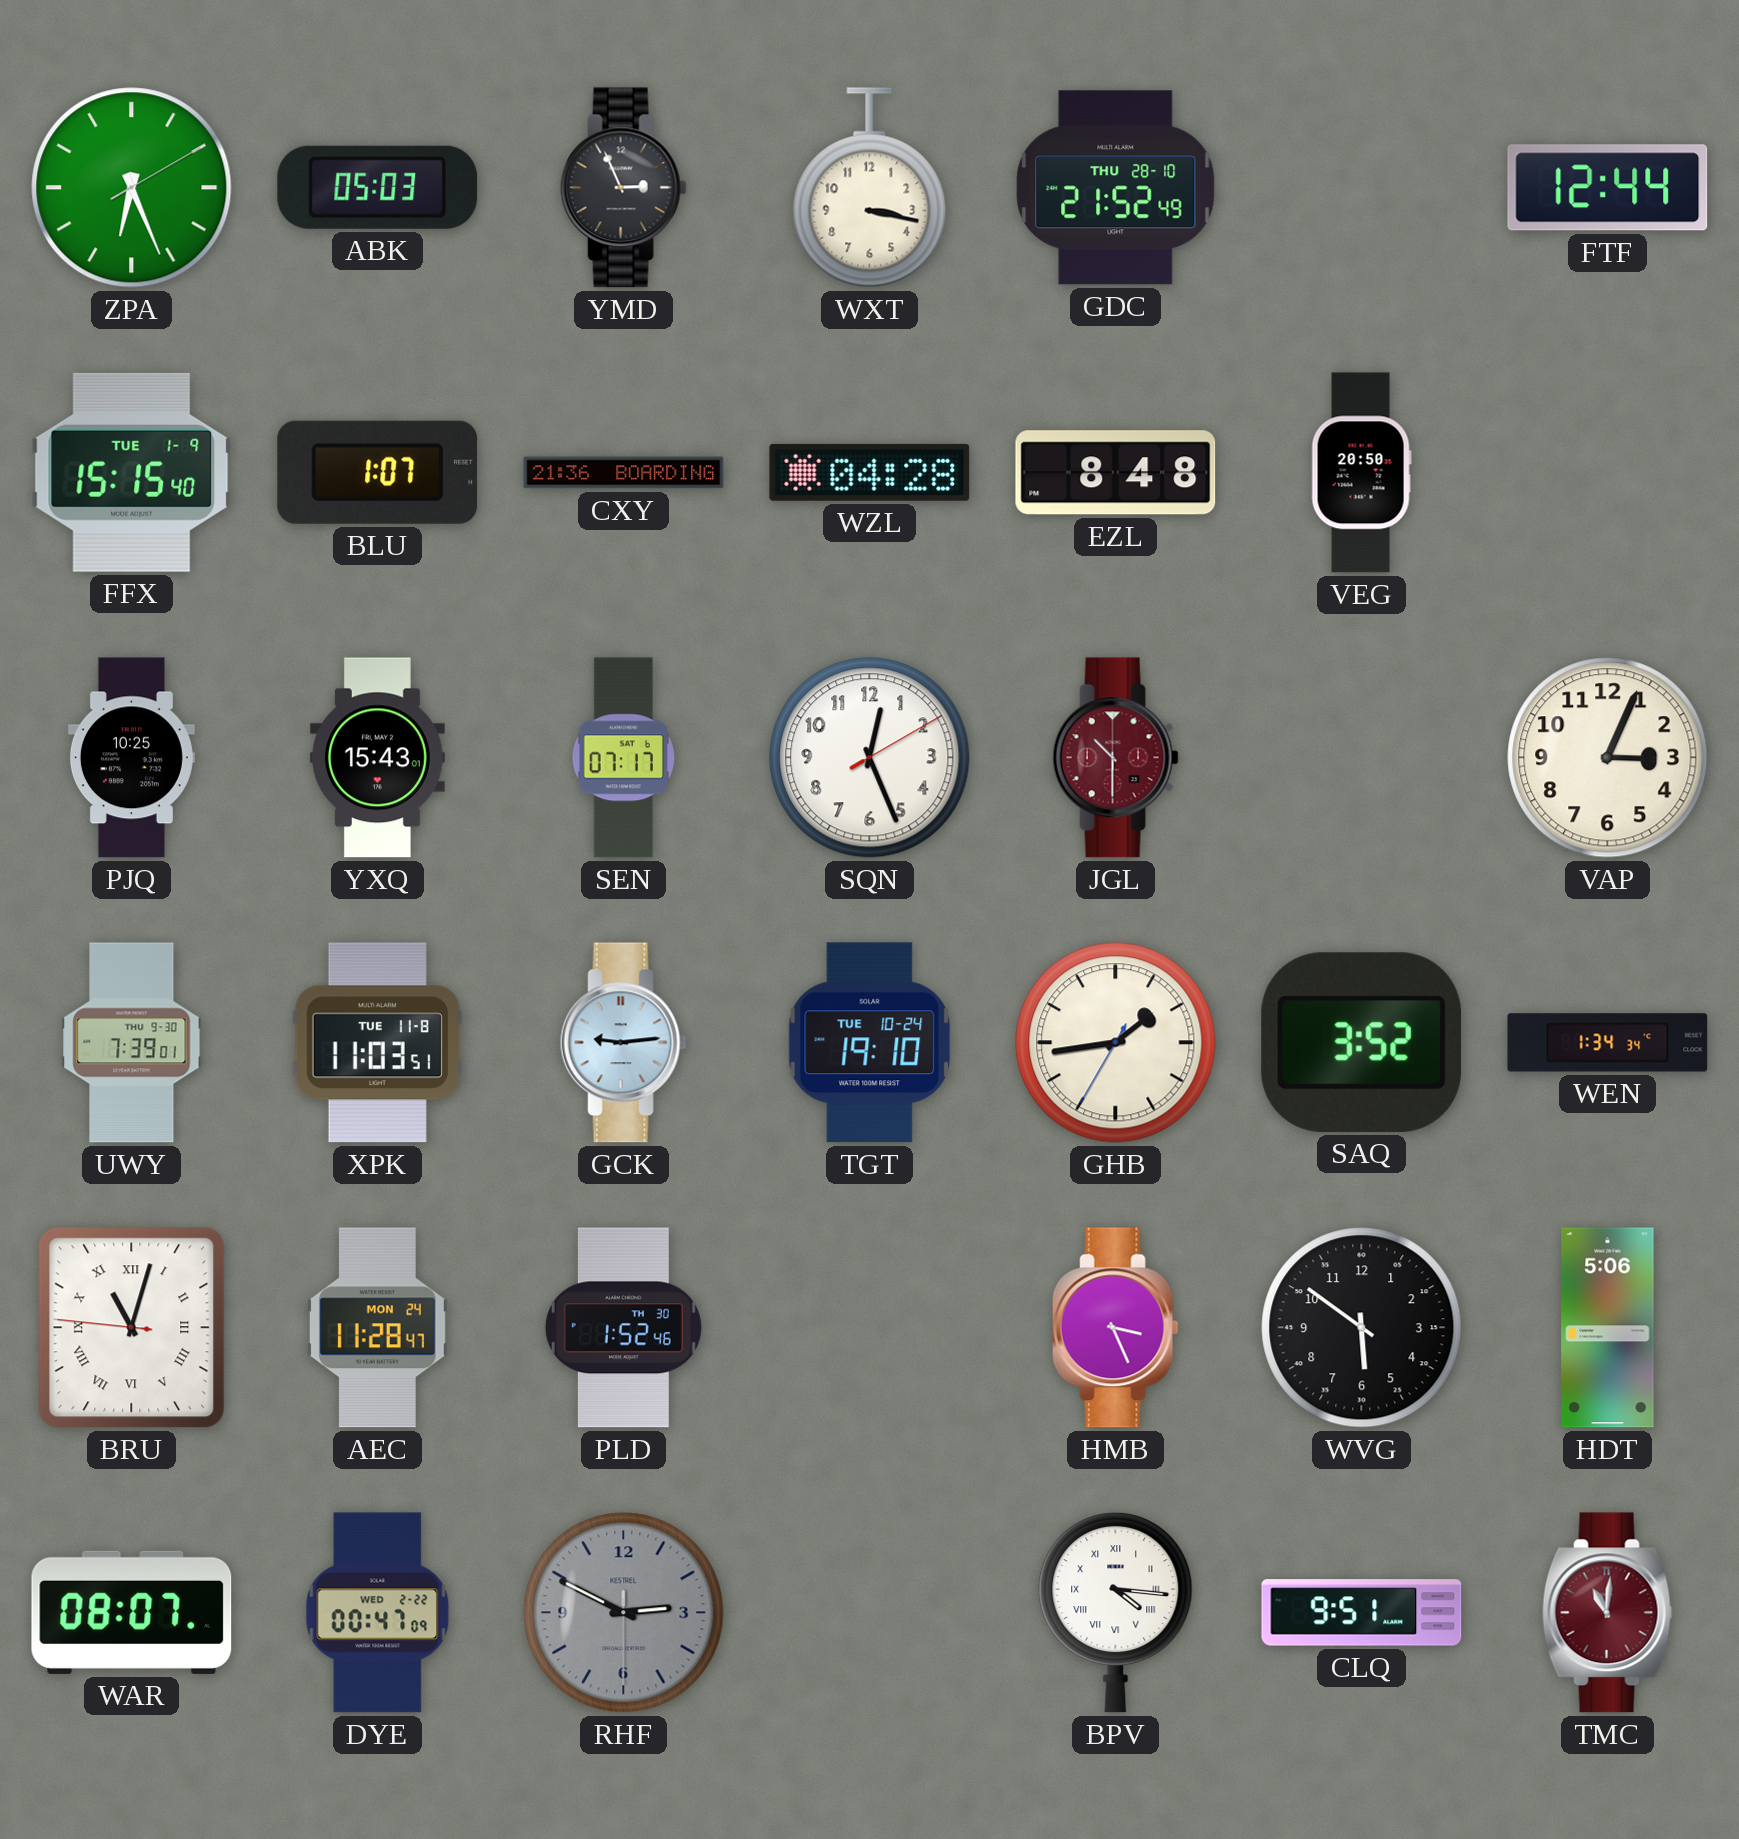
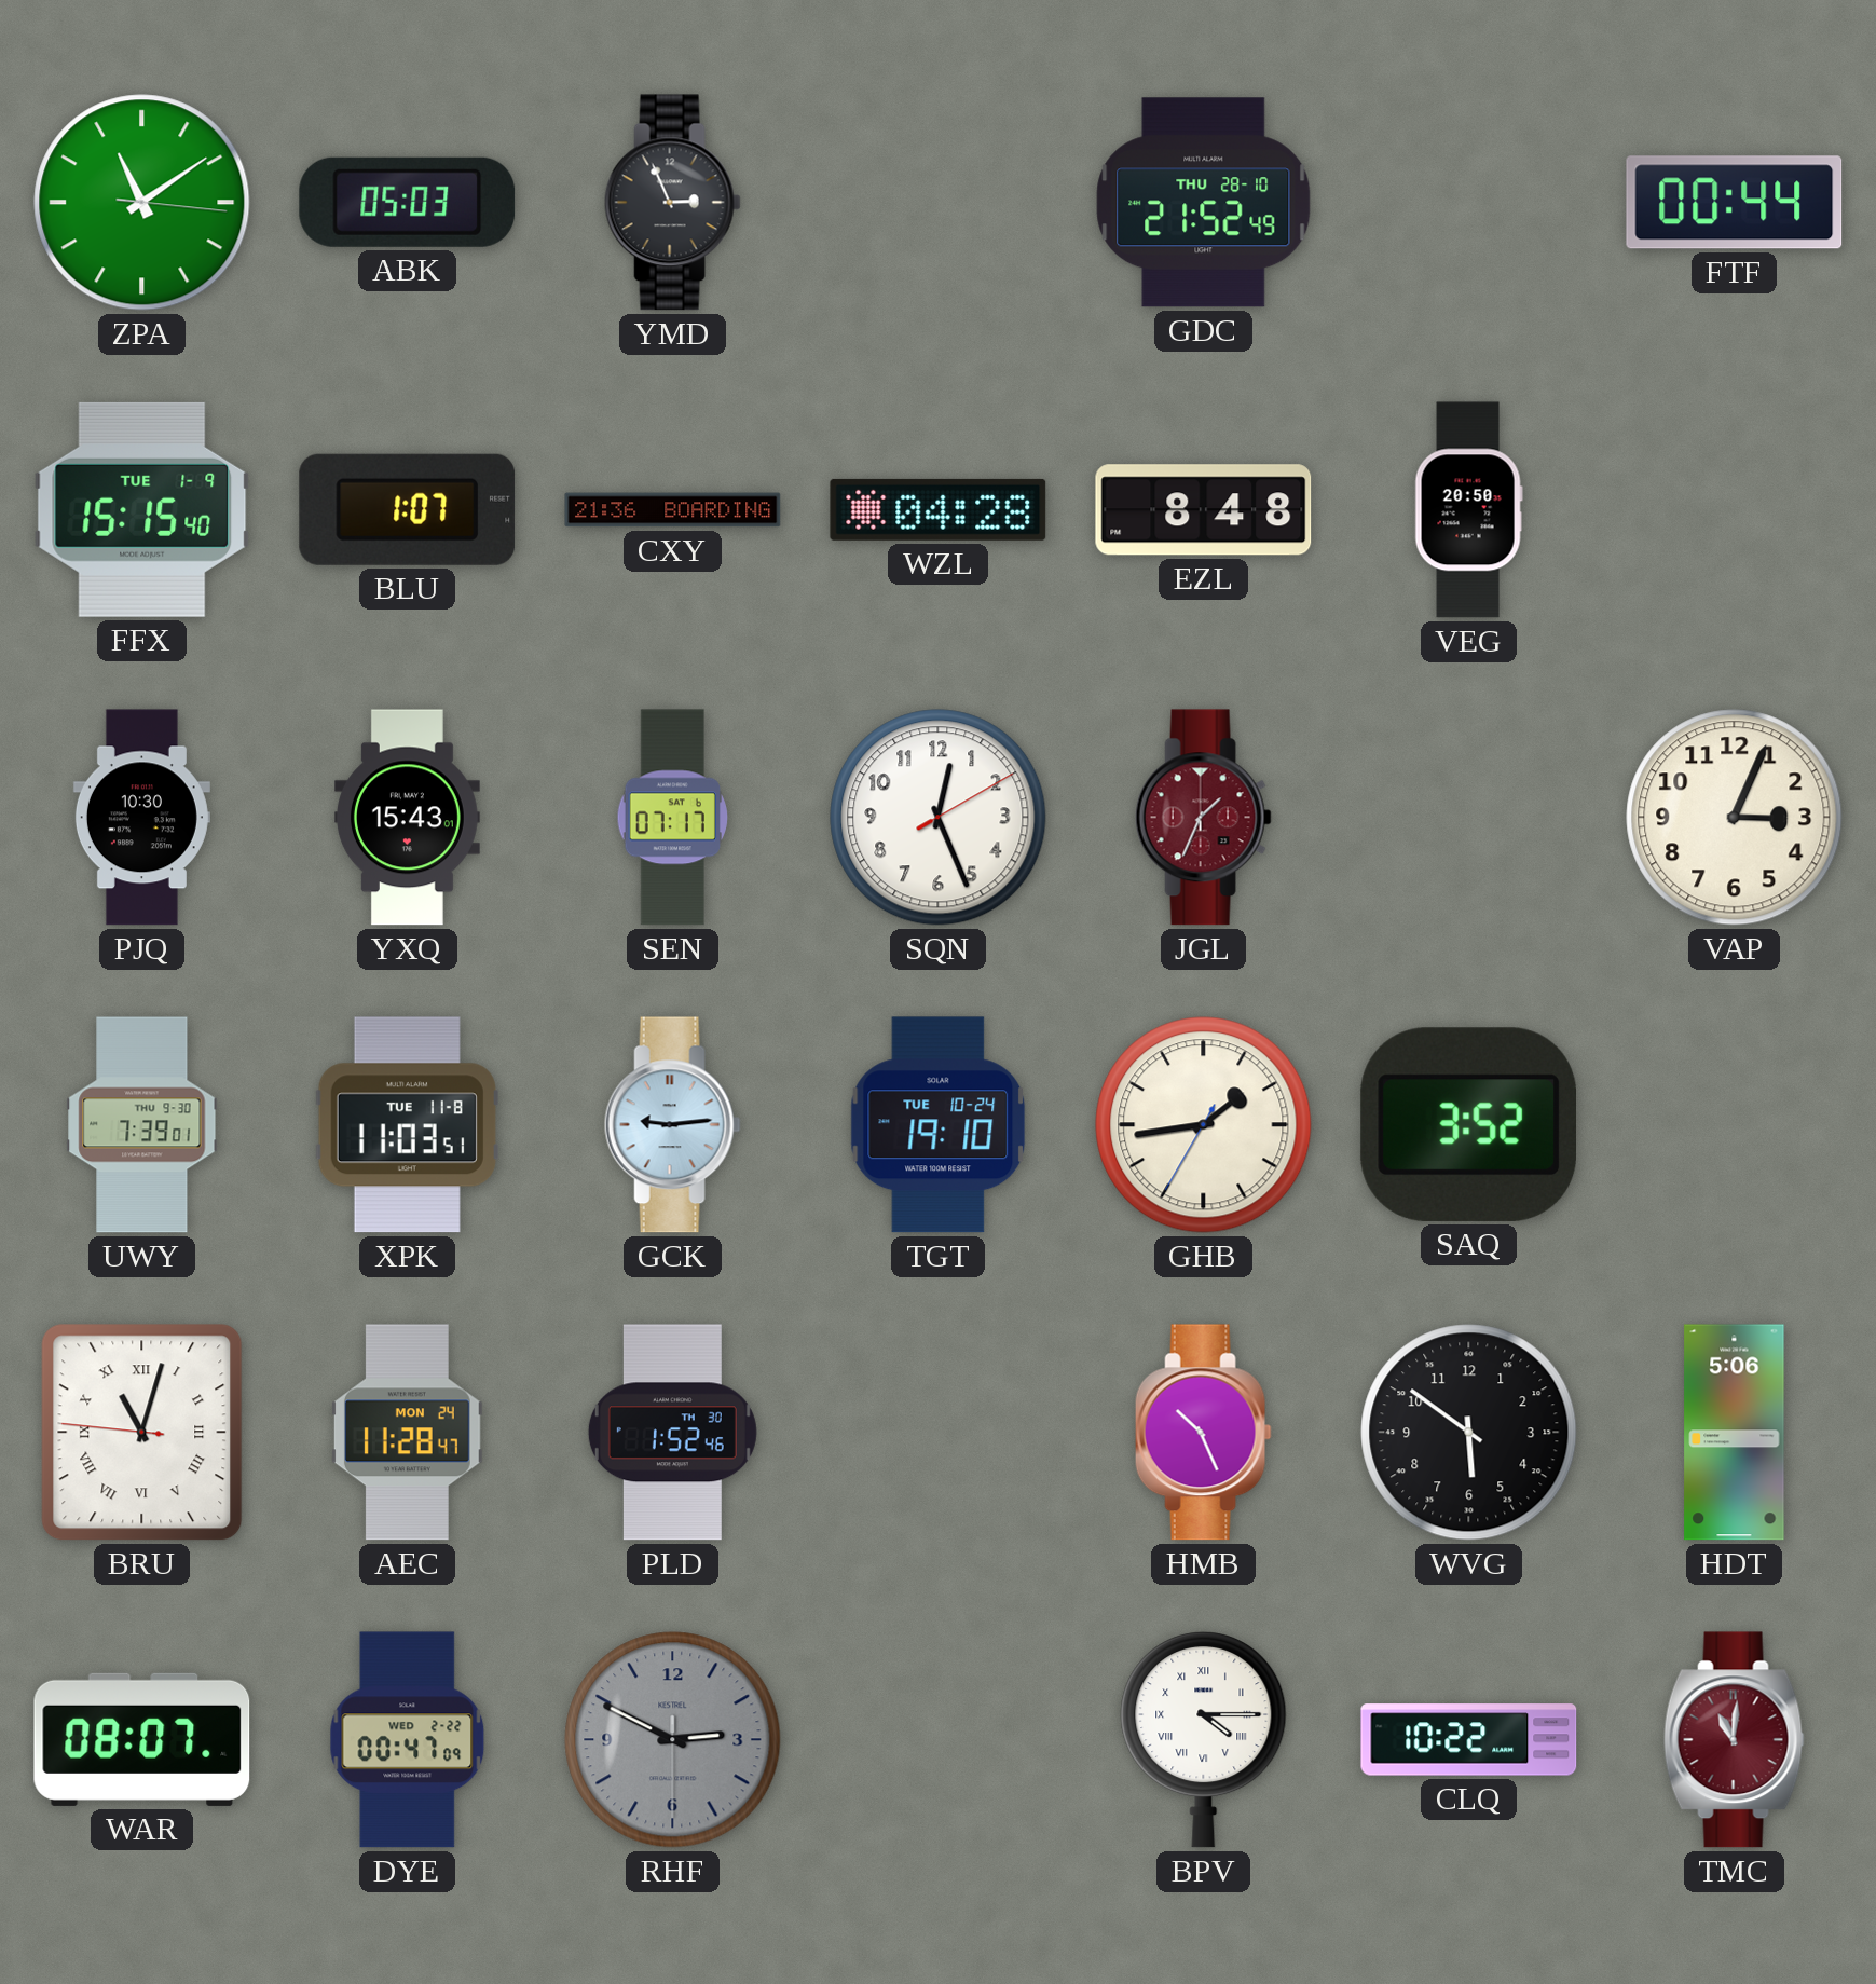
ZPA: 6:26 -> 11:09 (142, 203)
WXT: 3:17 -> none (870, 188)
FTF: 12:44 -> 00:44 (1735, 203)
PJQ: 10:25 -> 10:30 (141, 818)
JGL: 10:30 -> 1:34 (1203, 818)
WEN: 1:34 -> none (1608, 1043)
HMB: 3:26 -> 10:26 (1203, 1433)
BPV: 4:16 -> 4:15 (1204, 1740)
CLQ: 9:51 -> 10:22 (1469, 1740)
